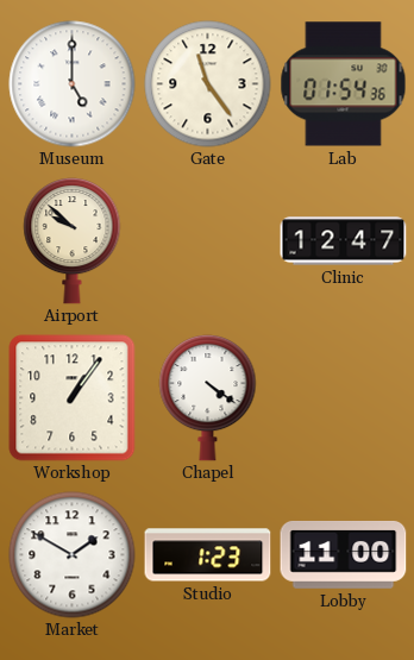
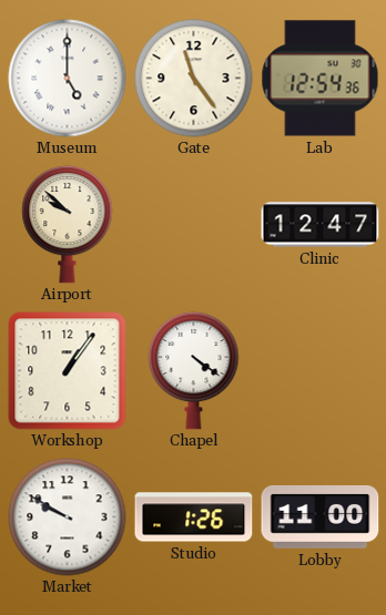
Lab: 01:54 -> 12:54 (321, 79)
Market: 1:50 -> 9:50 (68, 517)
Studio: 1:23 -> 1:26 (194, 517)
